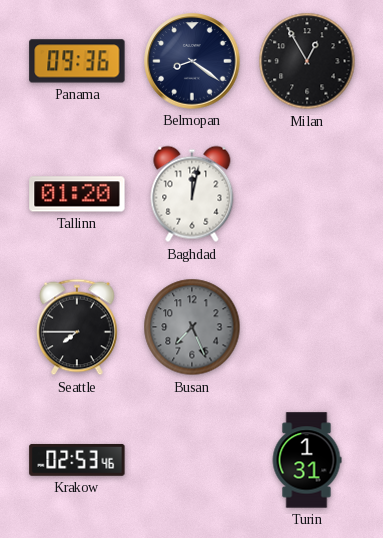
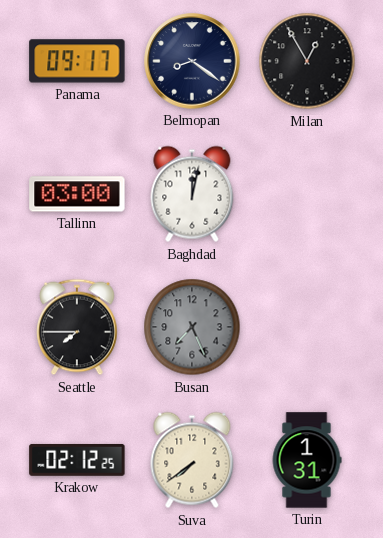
Panama: 09:36 -> 09:17 (77, 61)
Tallinn: 01:20 -> 03:00 (77, 194)
Krakow: 02:53 -> 02:12 (77, 460)
Suva: none -> 7:39 (192, 460)
